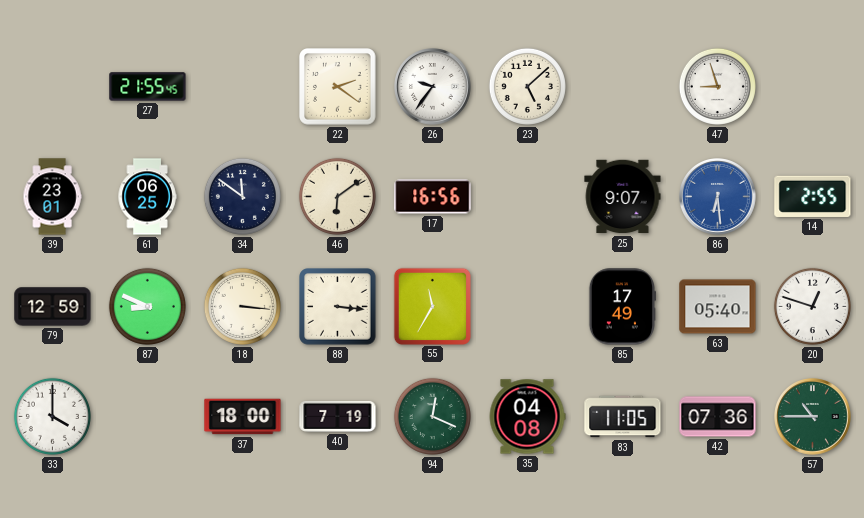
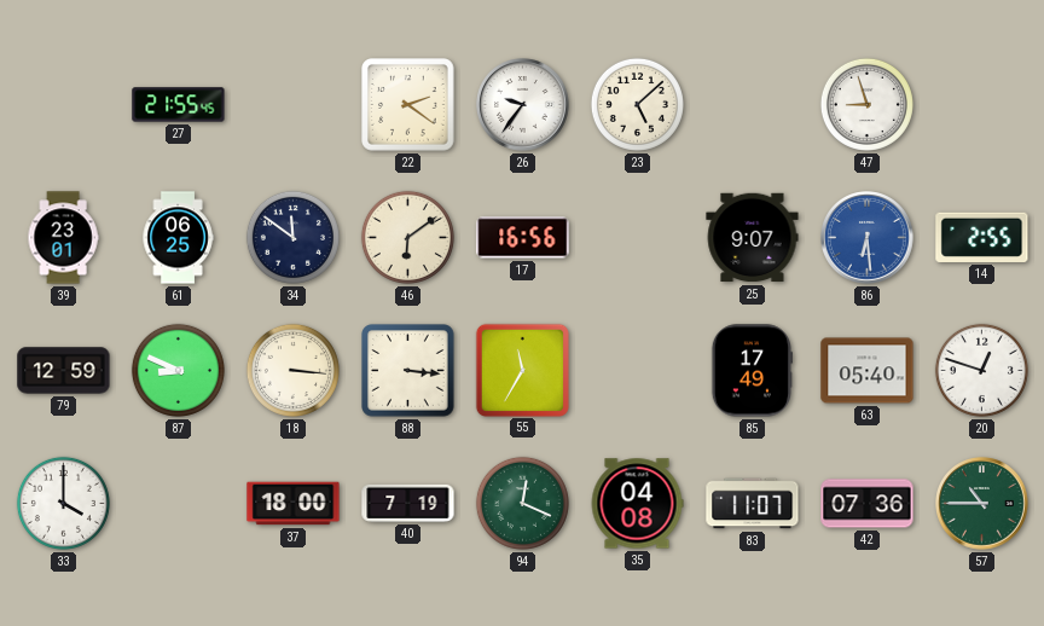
83: 11:05 -> 11:07 (753, 504)
